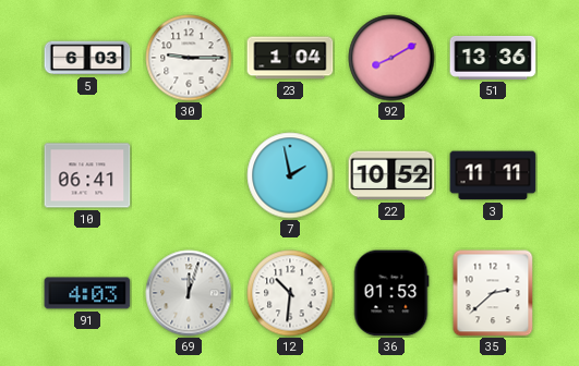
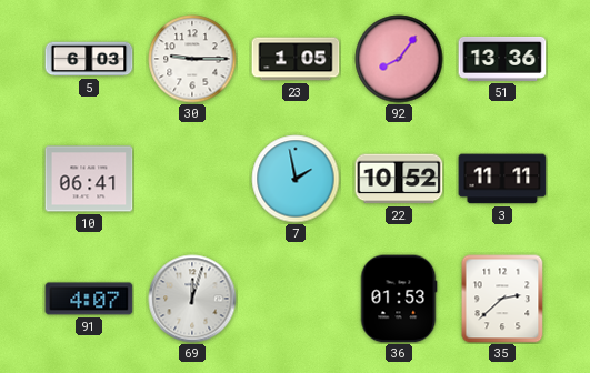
23: 1:04 -> 1:05 (296, 59)
92: 8:10 -> 8:06 (399, 59)
91: 4:03 -> 4:07 (89, 299)
12: 10:31 -> none (290, 293)
